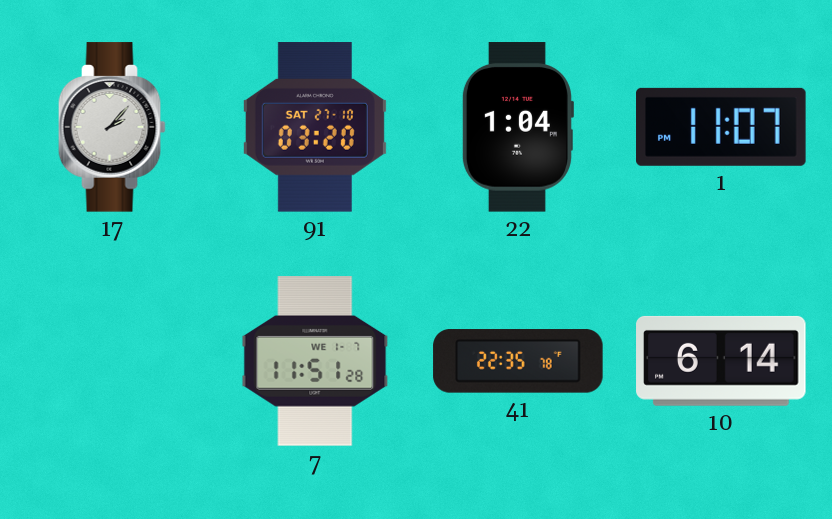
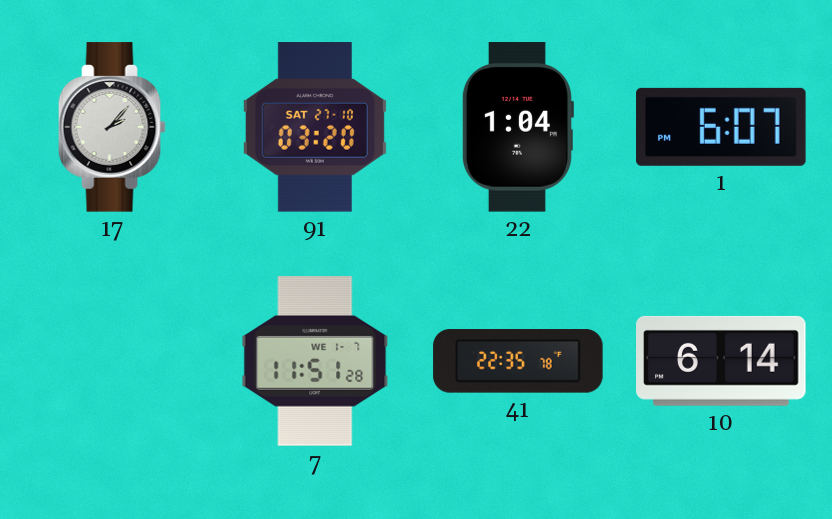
1: 11:07 -> 6:07 (721, 127)
